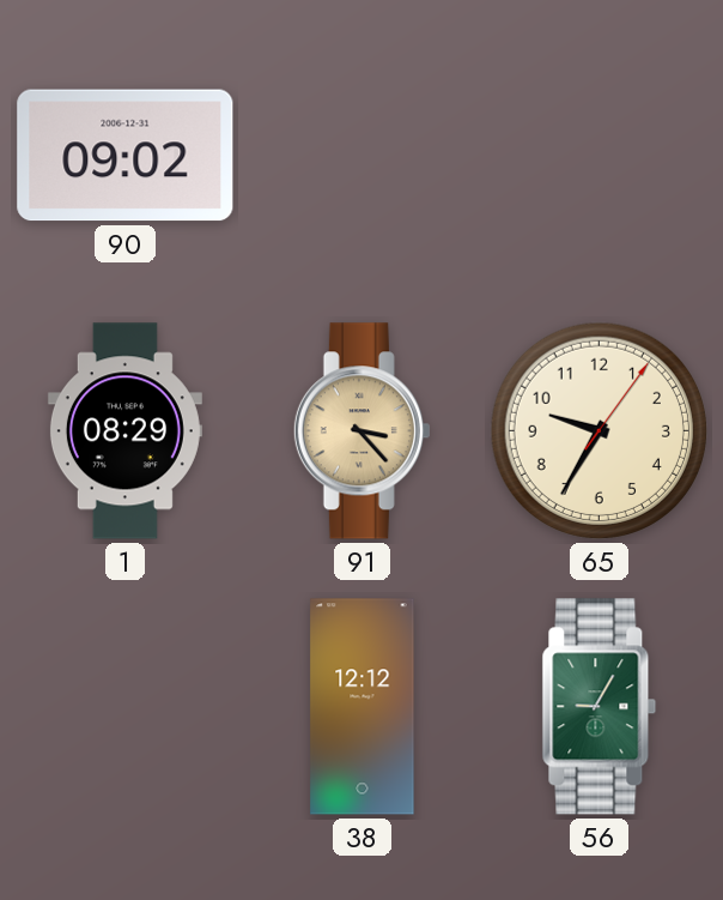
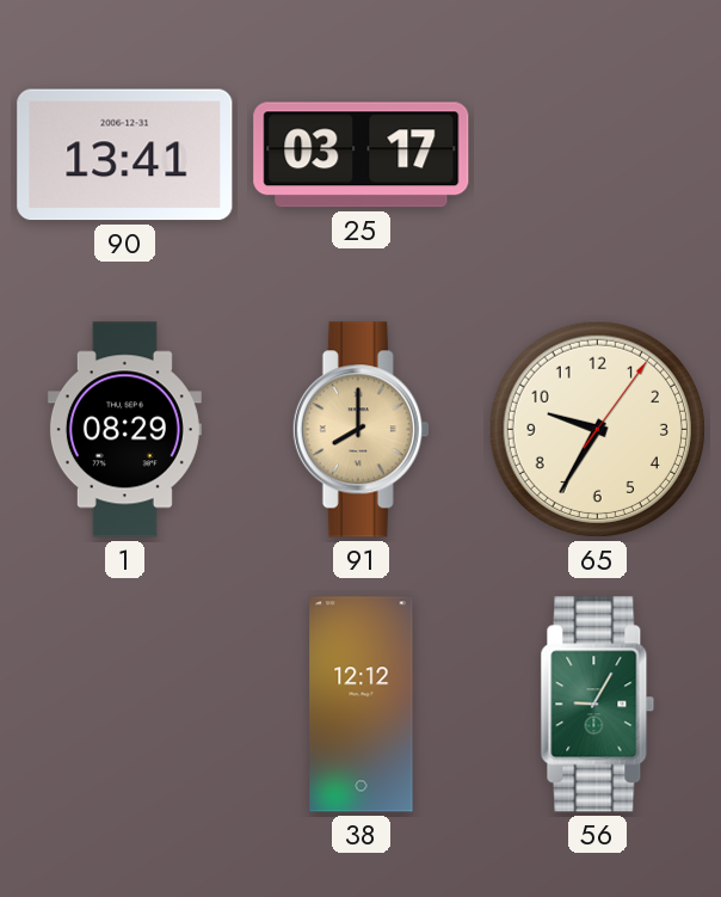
90: 09:02 -> 13:41 (125, 155)
25: none -> 03:17 (362, 155)
91: 3:23 -> 8:00 (360, 430)
